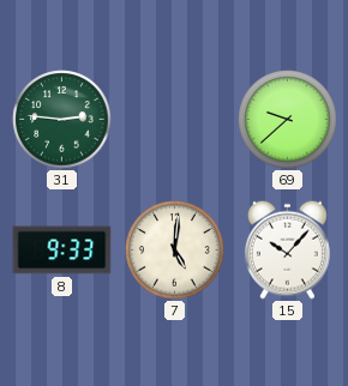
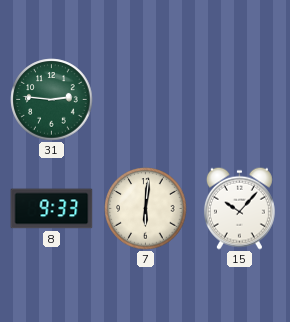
69: 9:38 -> none (288, 120)
7: 5:01 -> 6:01 (146, 209)
